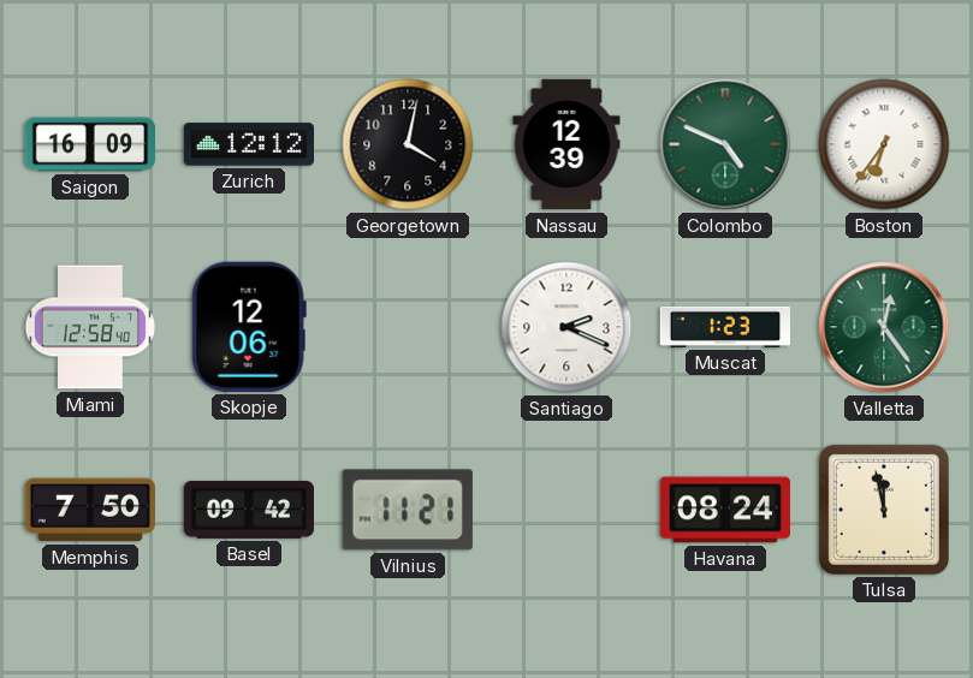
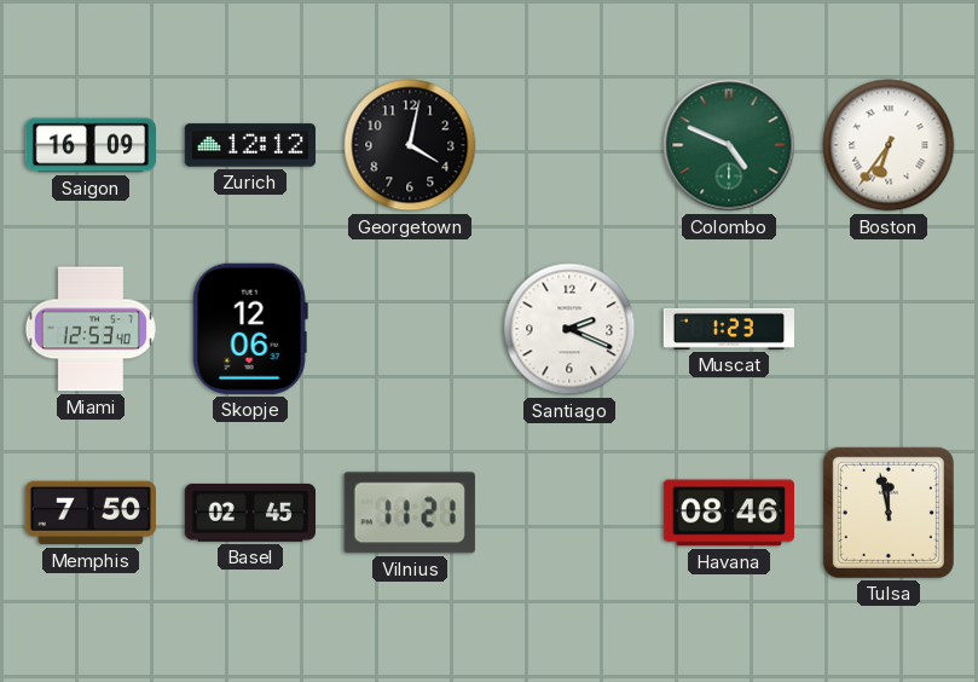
Nassau: 12:39 -> none (566, 144)
Miami: 12:58 -> 12:53 (91, 329)
Valletta: 12:24 -> none (884, 327)
Basel: 09:42 -> 02:45 (249, 513)
Havana: 08:24 -> 08:46 (728, 513)
